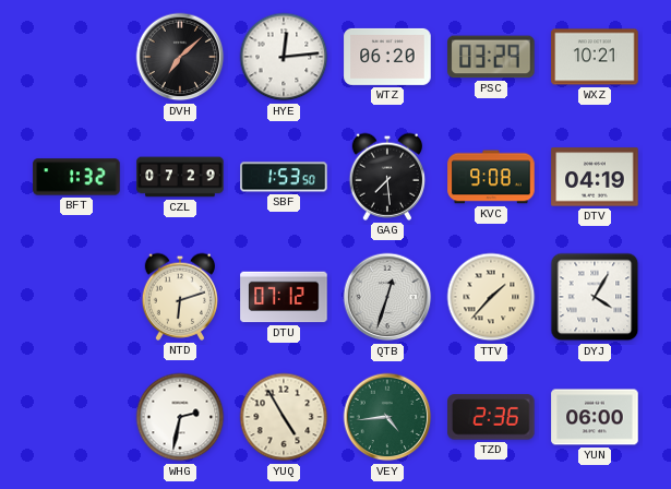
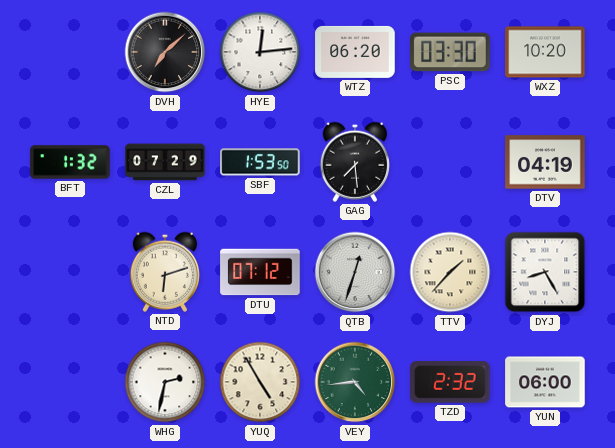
PSC: 03:29 -> 03:30 (450, 52)
WXZ: 10:21 -> 10:20 (545, 52)
KVC: 9:08 -> none (491, 177)
DYJ: 4:05 -> 8:25 (545, 272)
TZD: 2:36 -> 2:32 (450, 382)
